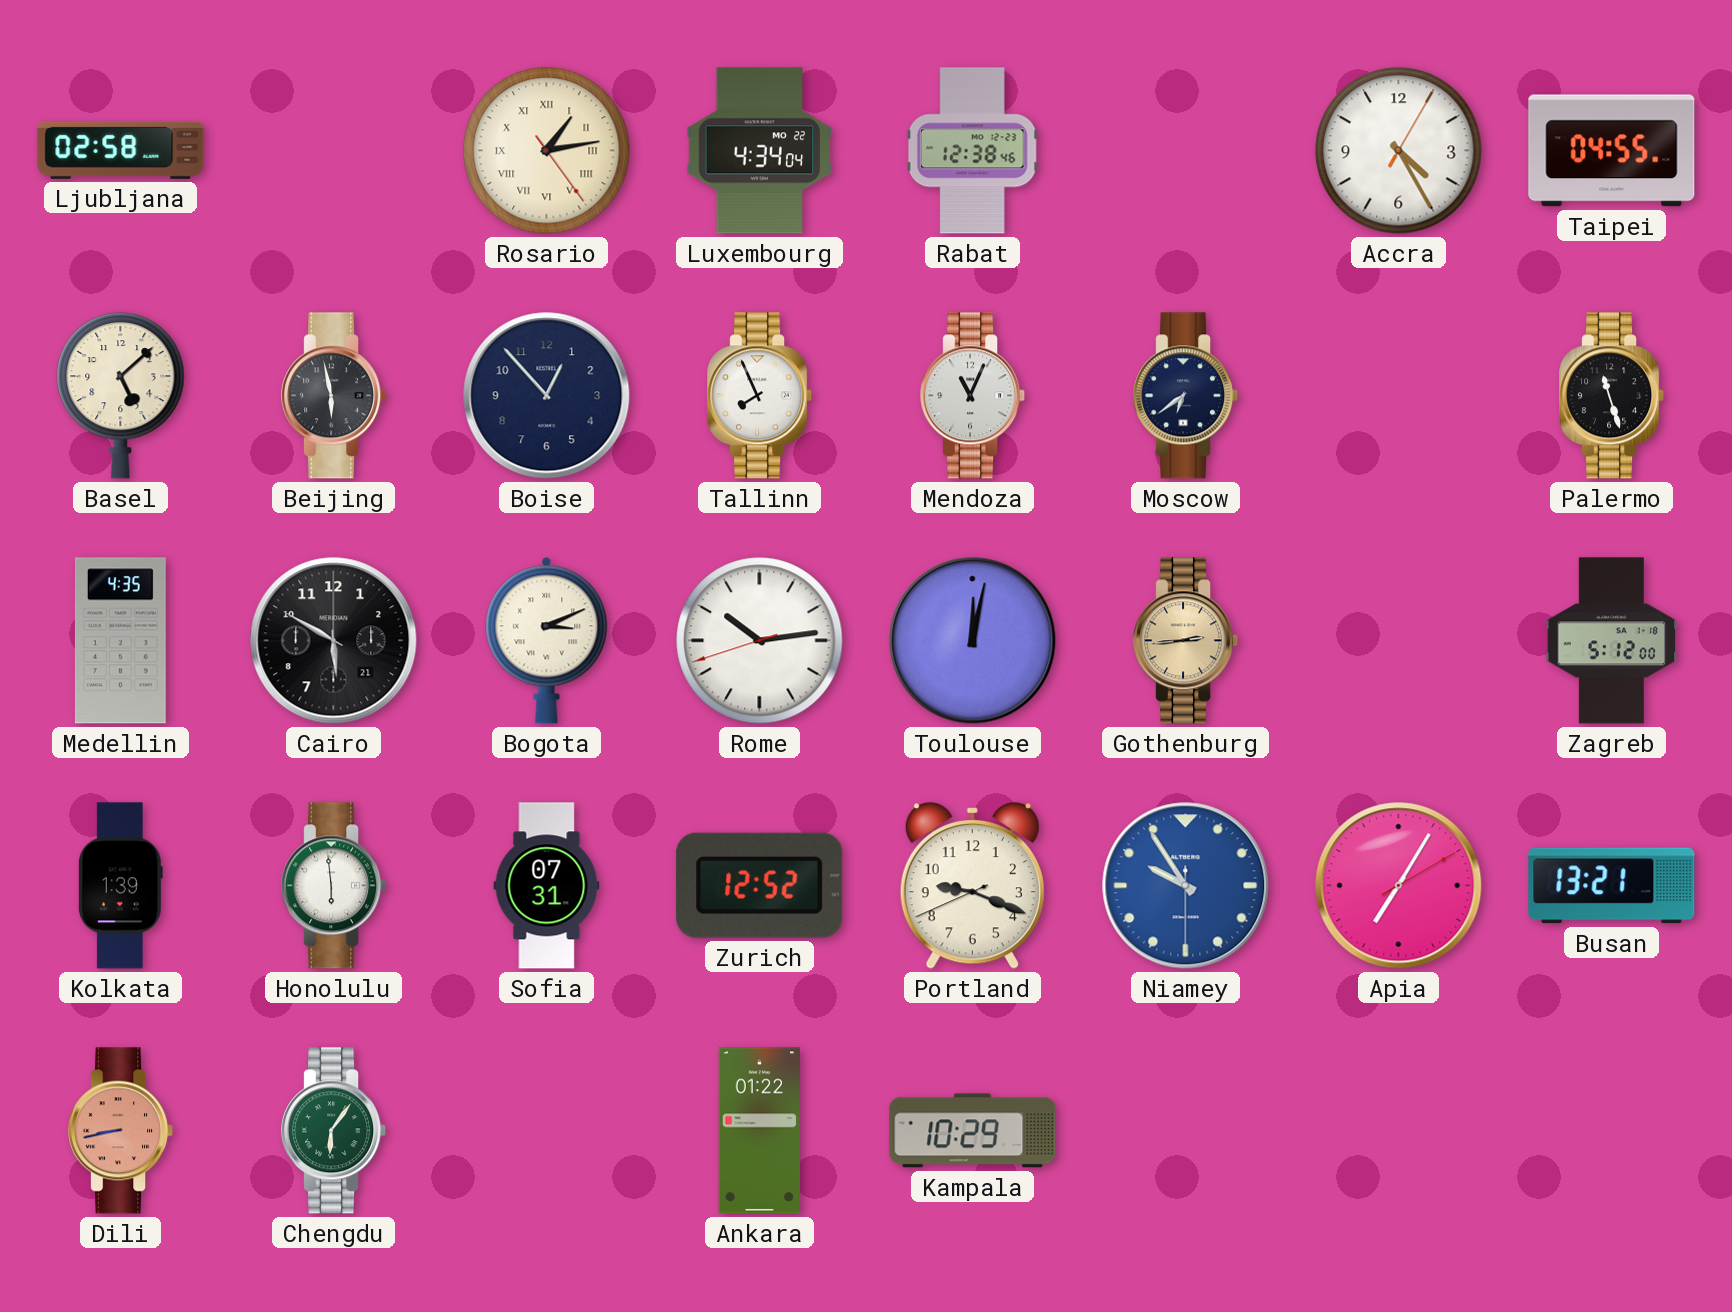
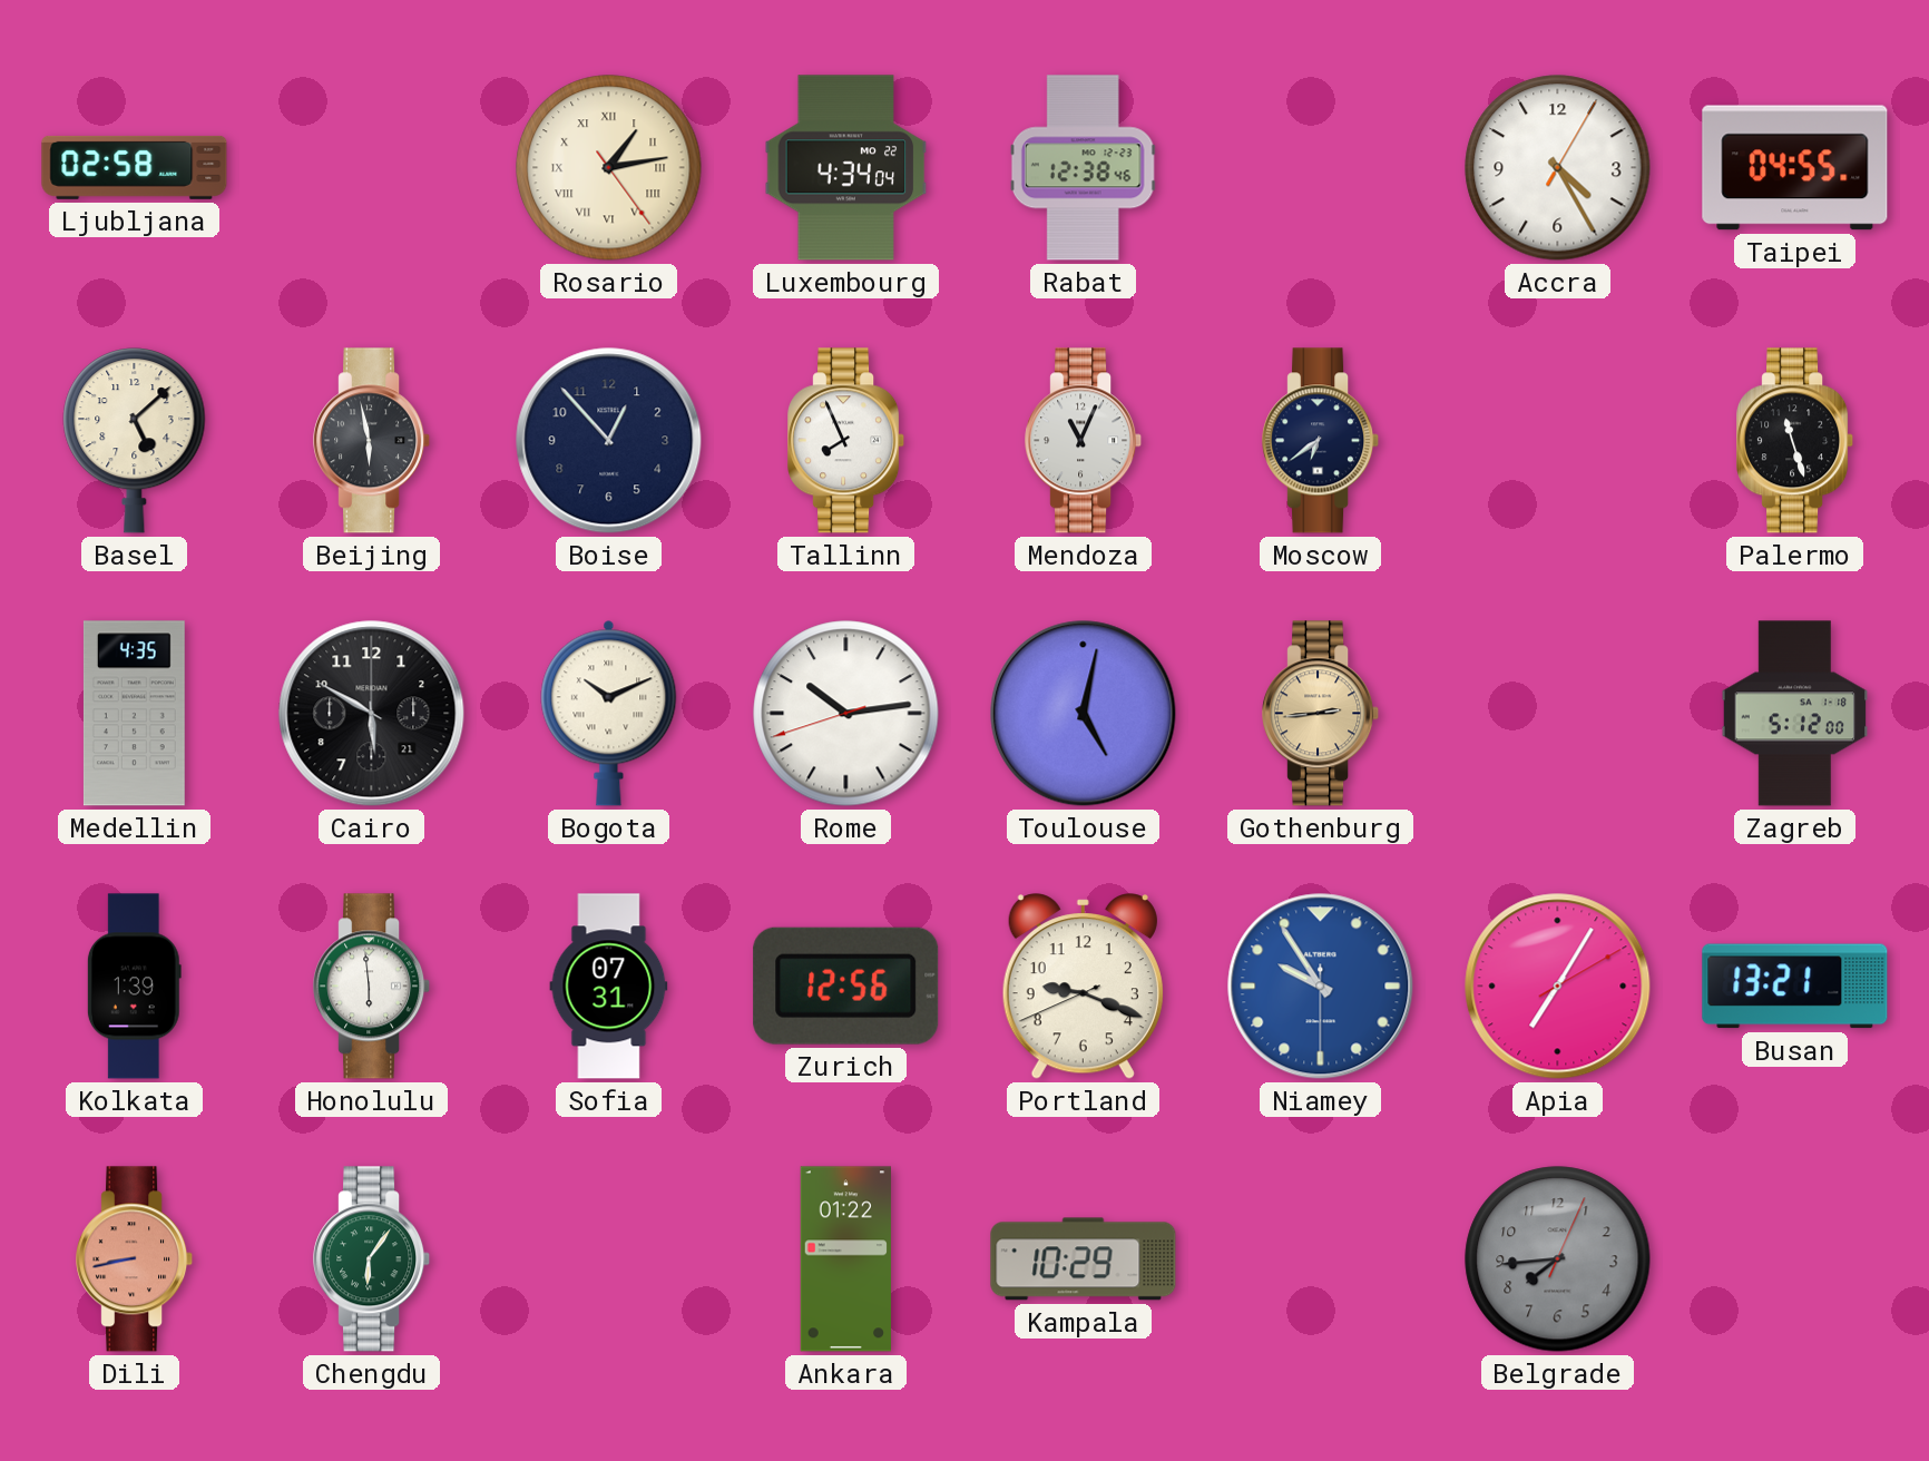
Bogota: 3:11 -> 10:11 (609, 713)
Toulouse: 12:02 -> 5:02 (1084, 714)
Zurich: 12:52 -> 12:56 (846, 986)
Belgrade: none -> 7:44 (1558, 1259)
